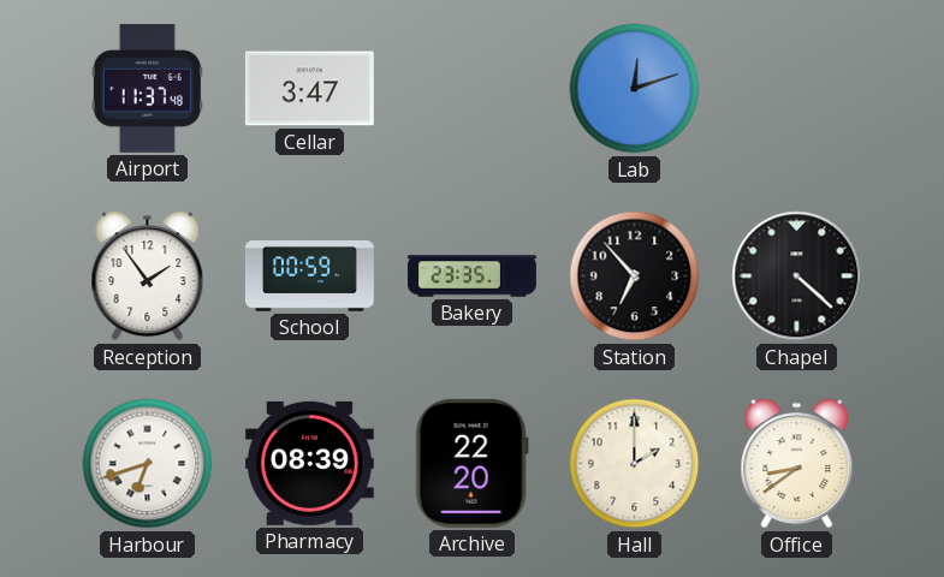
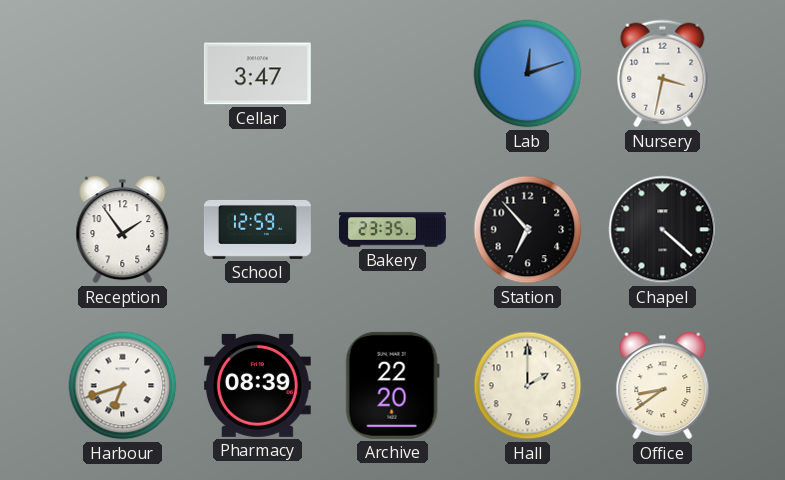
Airport: 11:37 -> none (147, 88)
Nursery: none -> 3:32 (663, 74)
School: 00:59 -> 12:59 (257, 229)
